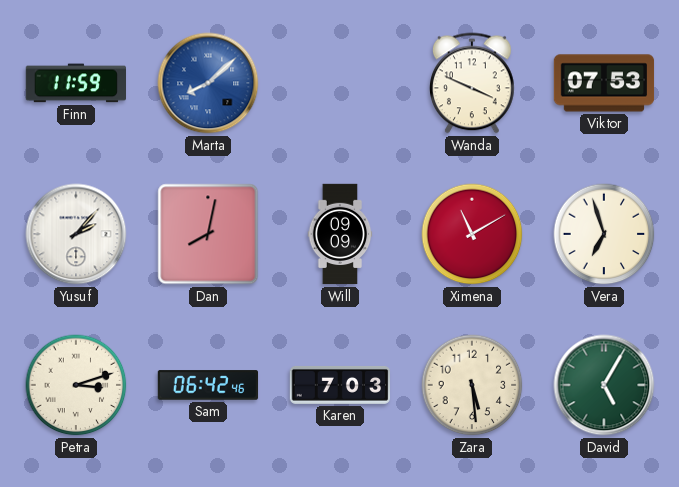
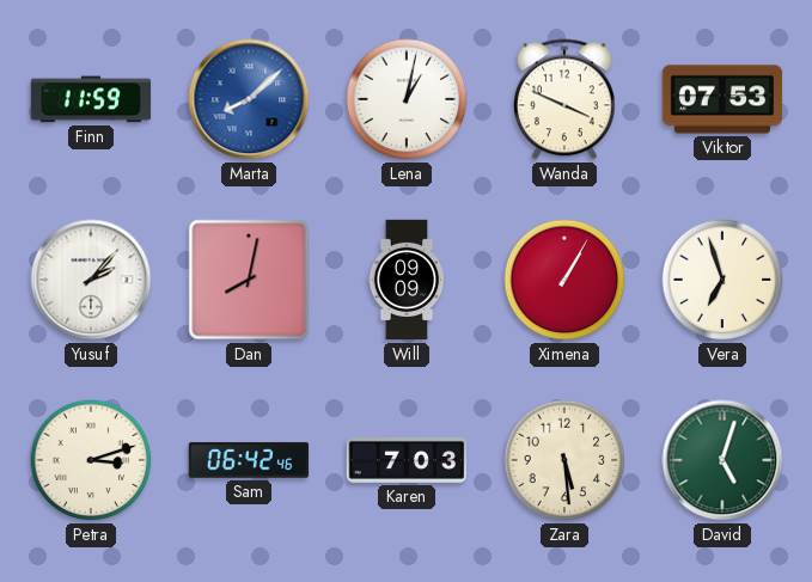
Lena: none -> 1:02 (407, 99)
Ximena: 11:10 -> 1:05 (564, 280)
David: 5:05 -> 5:03 (722, 460)
